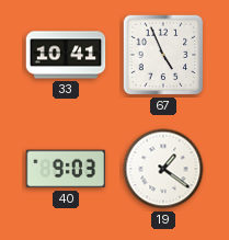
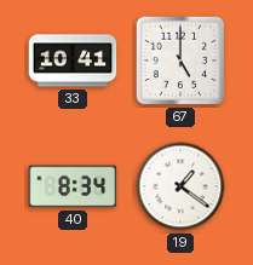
67: 4:56 -> 5:00 (180, 61)
40: 9:03 -> 8:34 (73, 186)
